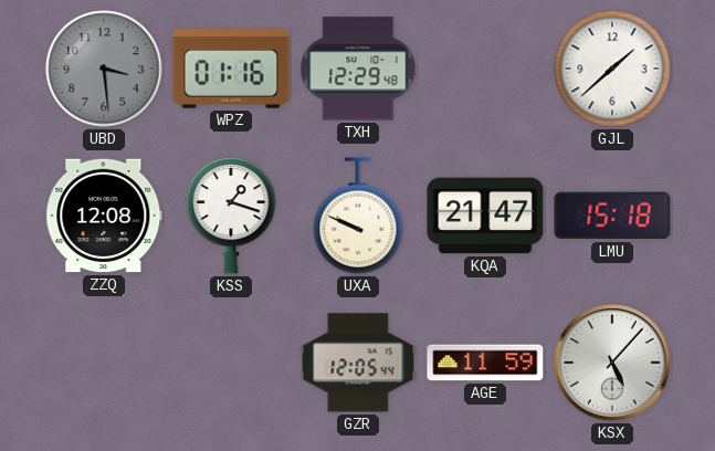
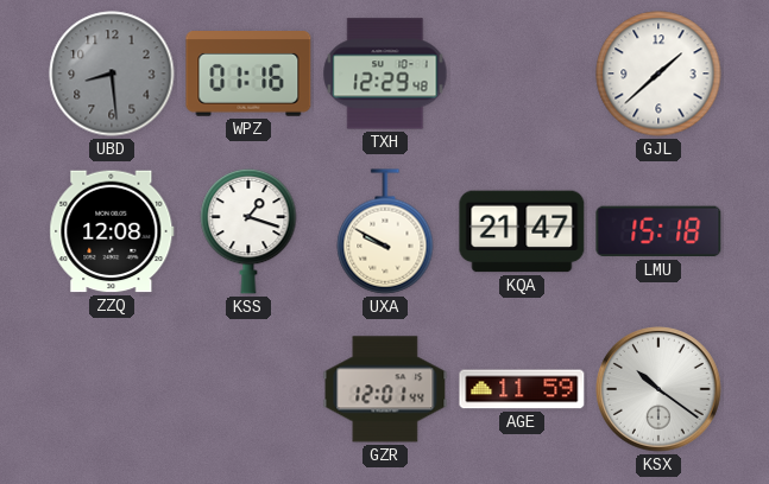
UBD: 3:29 -> 8:29 (112, 74)
UXA: 9:49 -> 9:50 (385, 231)
GZR: 12:05 -> 12:01 (385, 389)
KSX: 5:07 -> 10:21 (660, 390)
